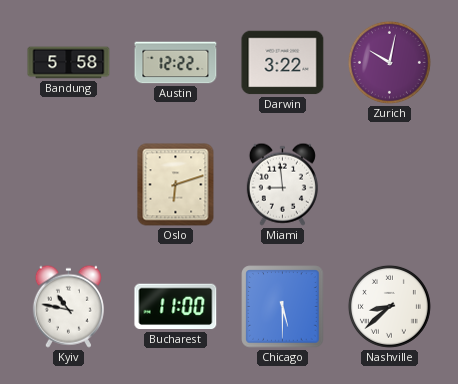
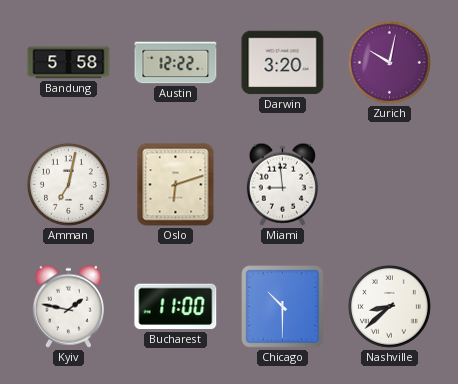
Darwin: 3:22 -> 3:20 (283, 63)
Amman: none -> 7:02 (68, 184)
Kyiv: 10:47 -> 1:47 (68, 306)
Chicago: 5:30 -> 10:30 (283, 307)
